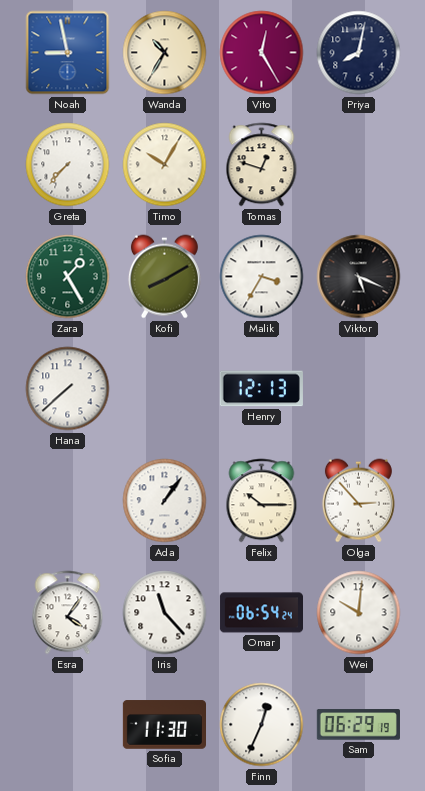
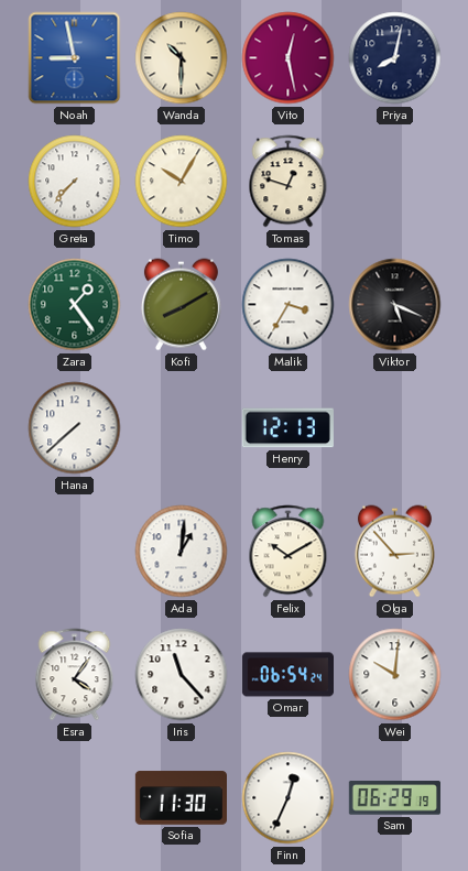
Wanda: 10:35 -> 10:30 (182, 58)
Vito: 12:25 -> 12:28 (289, 58)
Zara: 1:25 -> 1:24 (75, 305)
Ada: 1:06 -> 1:01 (182, 552)
Felix: 10:15 -> 10:10 (289, 552)
